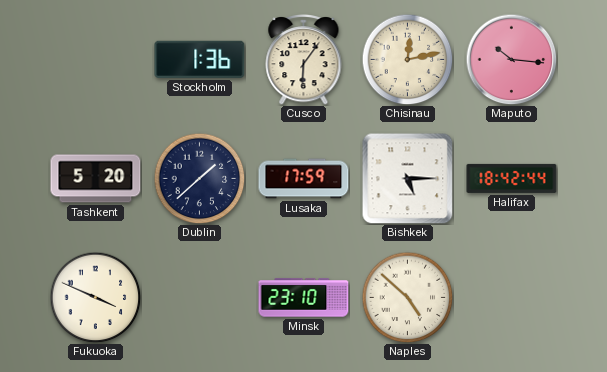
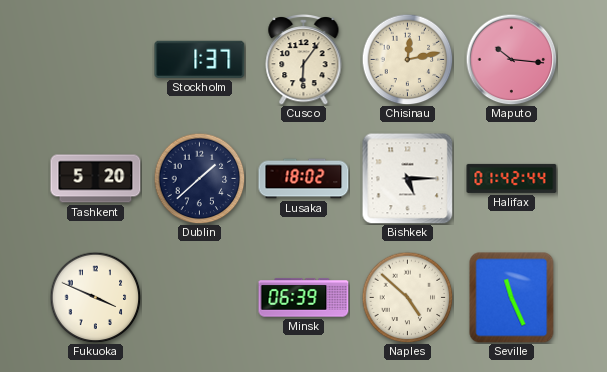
Stockholm: 1:36 -> 1:37 (200, 59)
Lusaka: 17:59 -> 18:02 (304, 179)
Halifax: 18:42 -> 01:42 (512, 178)
Minsk: 23:10 -> 06:39 (304, 298)
Seville: none -> 11:26 (512, 298)
